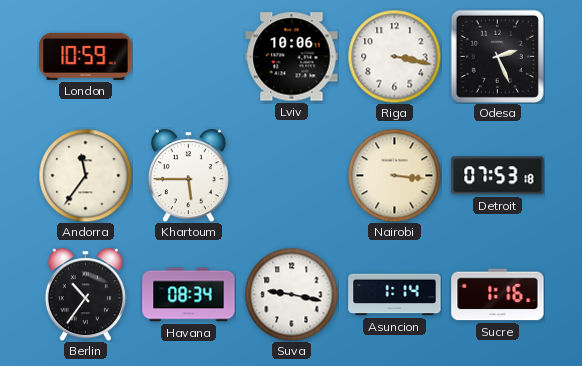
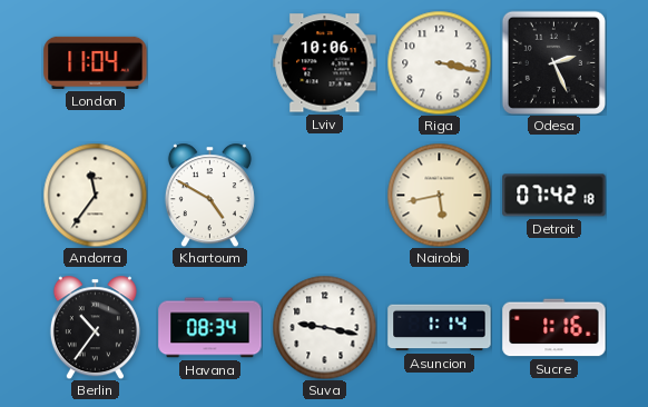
London: 10:59 -> 11:04 (96, 62)
Khartoum: 5:45 -> 4:50 (209, 195)
Nairobi: 3:16 -> 5:43 (439, 195)
Detroit: 07:53 -> 07:42 (554, 196)
